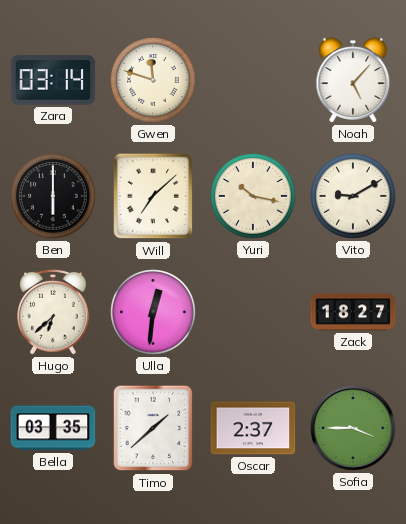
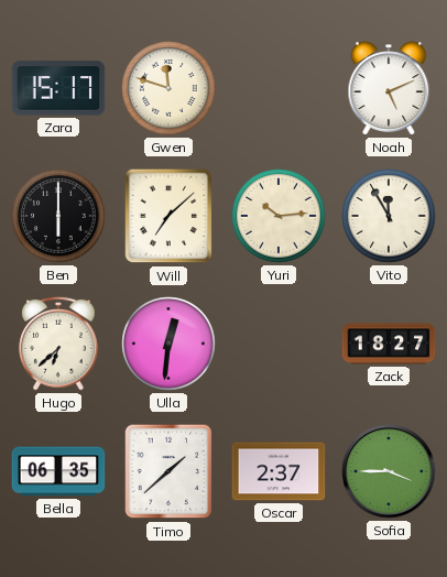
Zara: 03:14 -> 15:17 (58, 88)
Noah: 5:07 -> 5:11 (389, 88)
Yuri: 10:17 -> 10:14 (279, 216)
Vito: 9:10 -> 11:55 (389, 216)
Bella: 03:35 -> 06:35 (58, 471)
